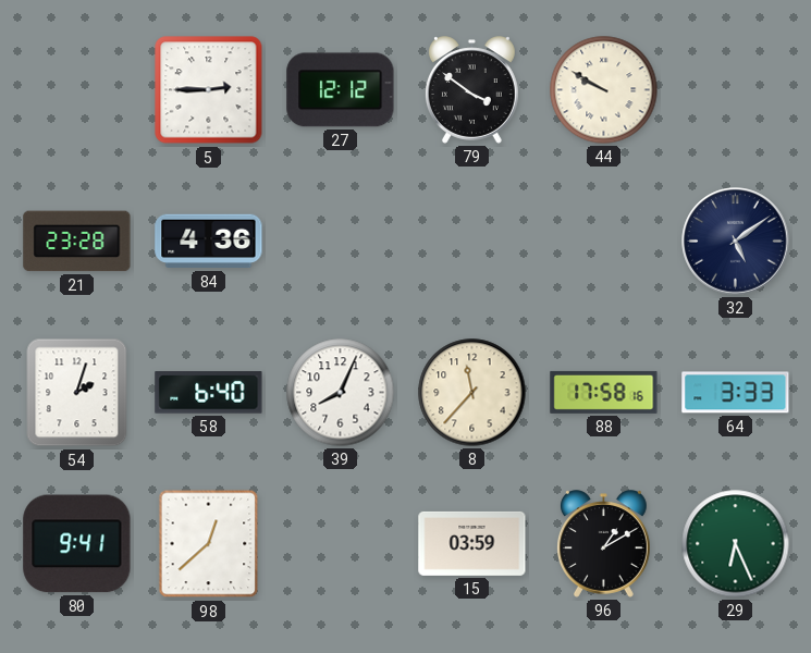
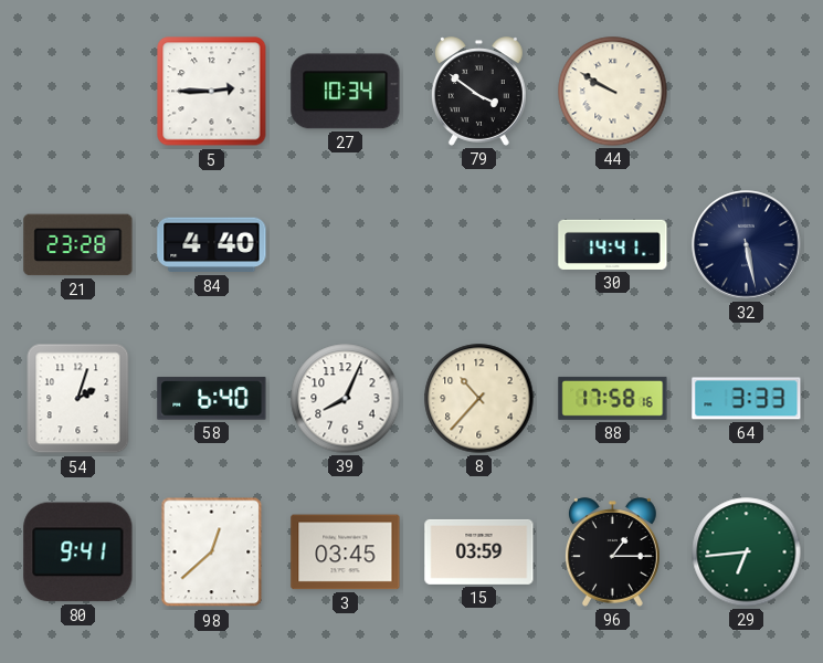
27: 12:12 -> 10:34 (346, 92)
84: 4:36 -> 4:40 (212, 245)
30: none -> 14:41 (613, 244)
32: 5:09 -> 5:28 (747, 245)
8: 11:37 -> 10:37 (479, 399)
3: none -> 03:45 (346, 552)
96: 1:10 -> 1:15 (612, 552)
29: 6:26 -> 6:44 (747, 552)
